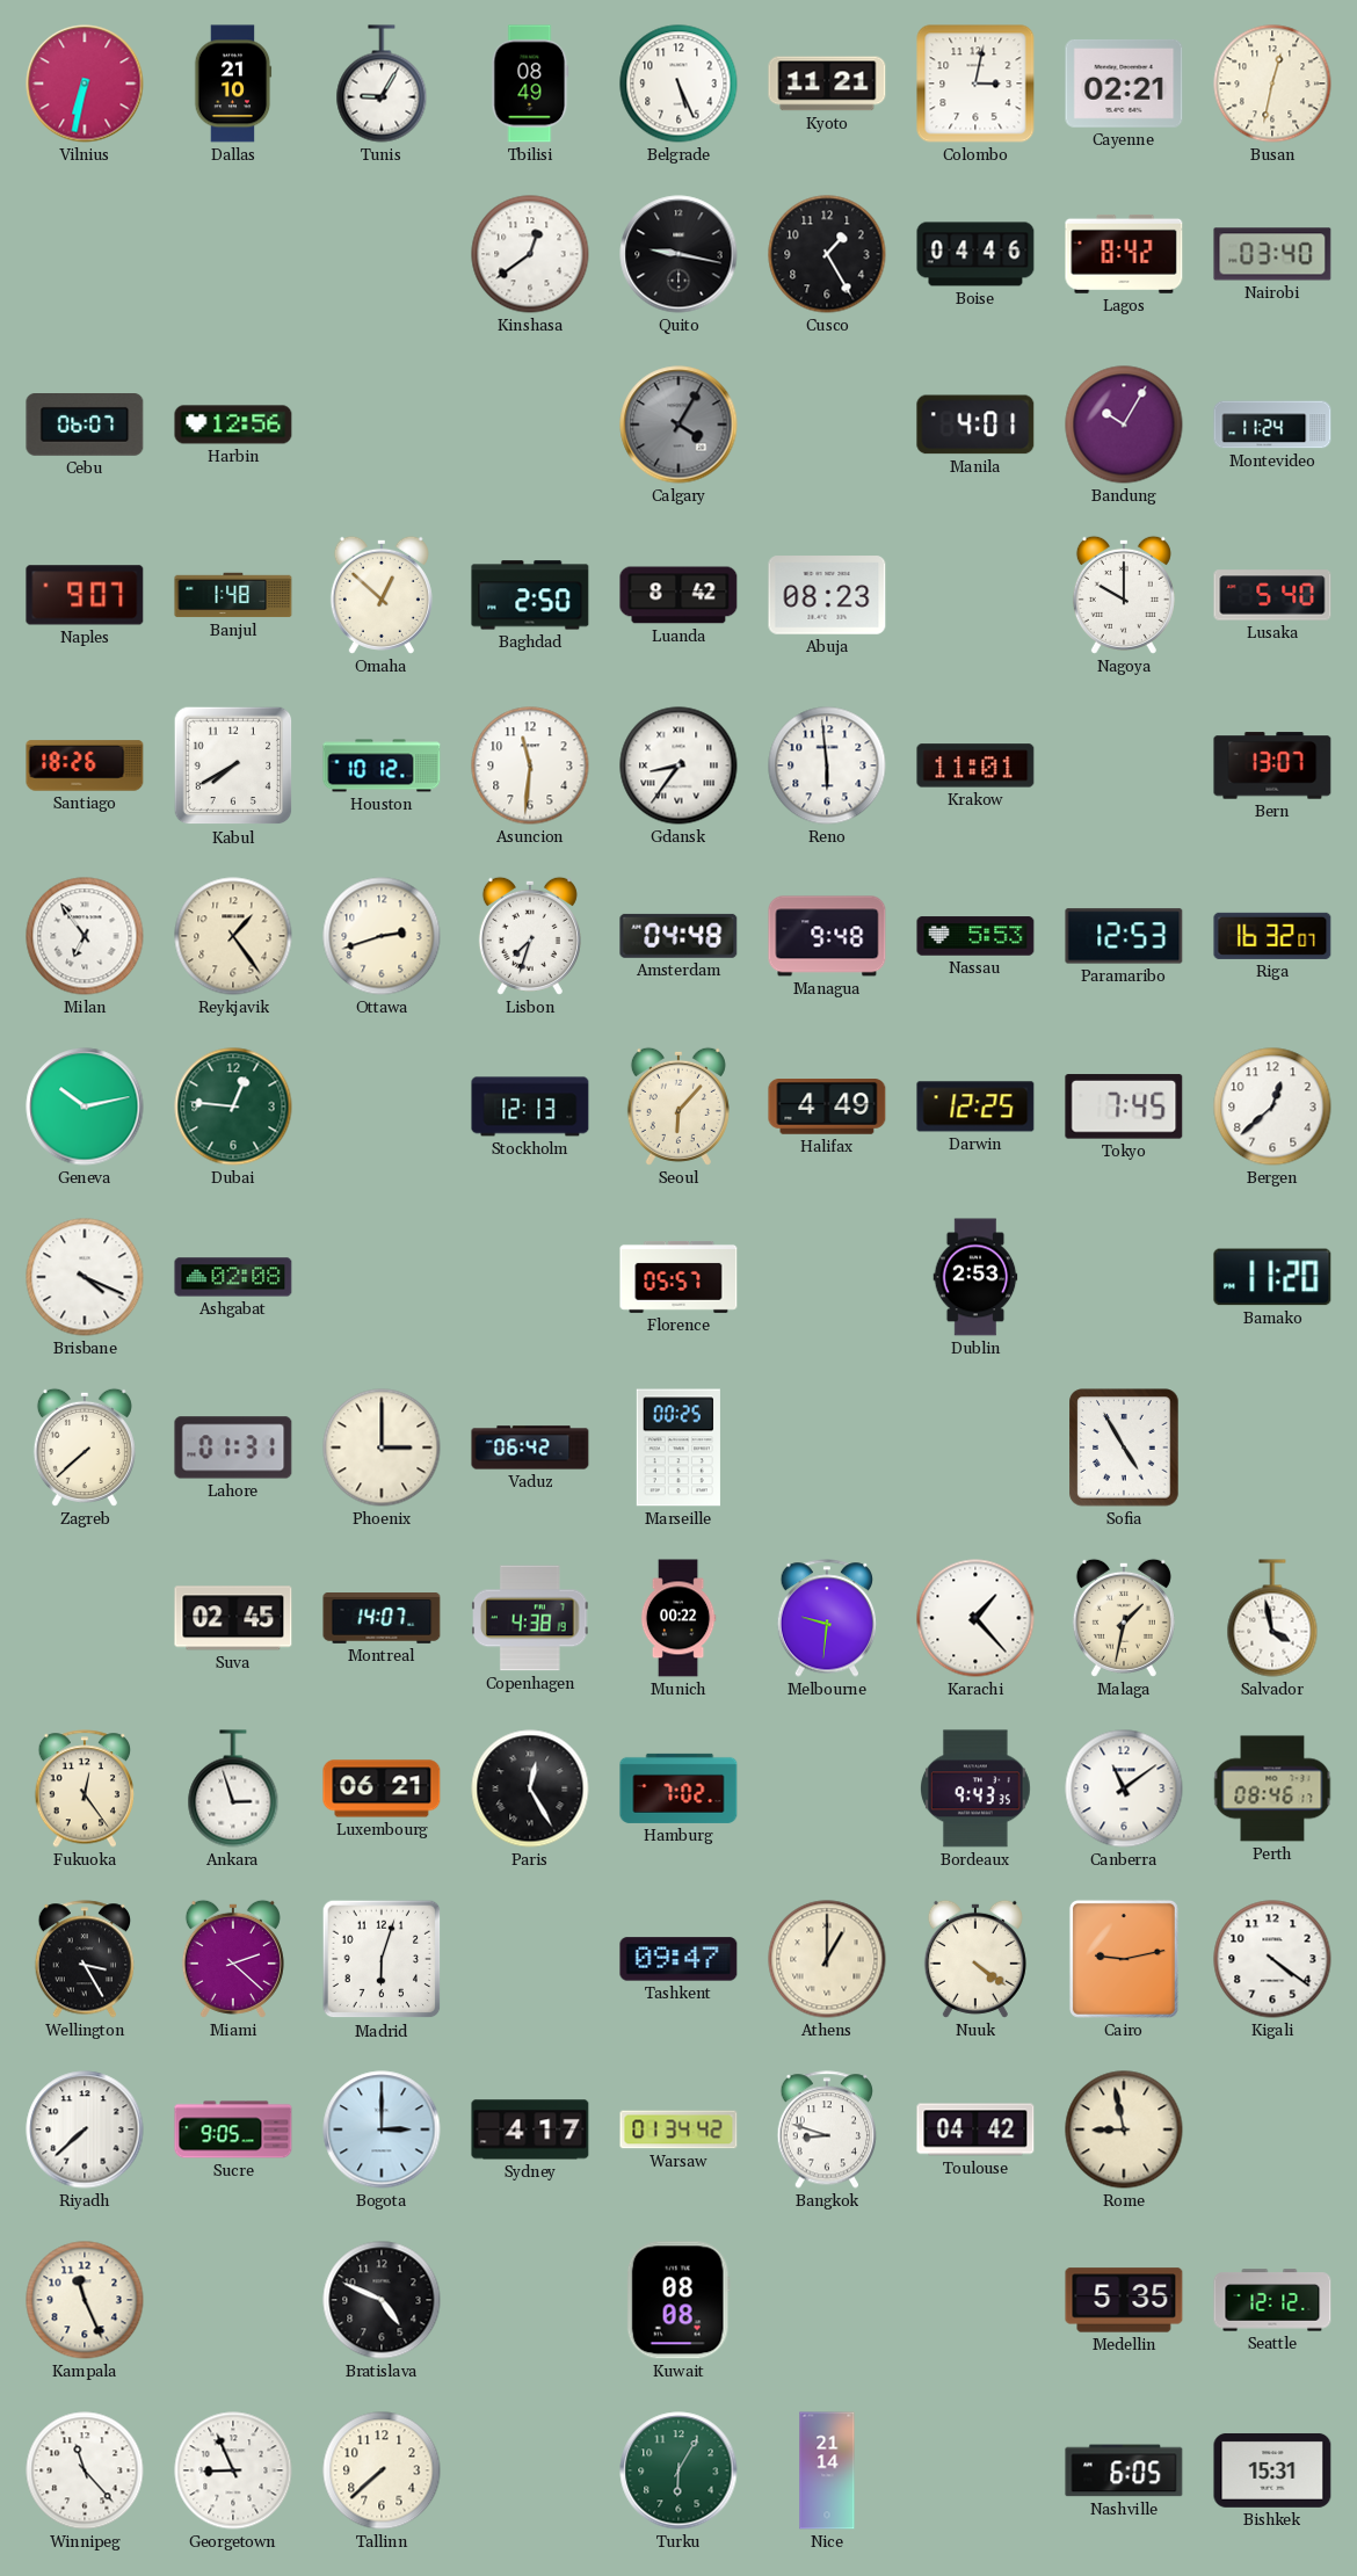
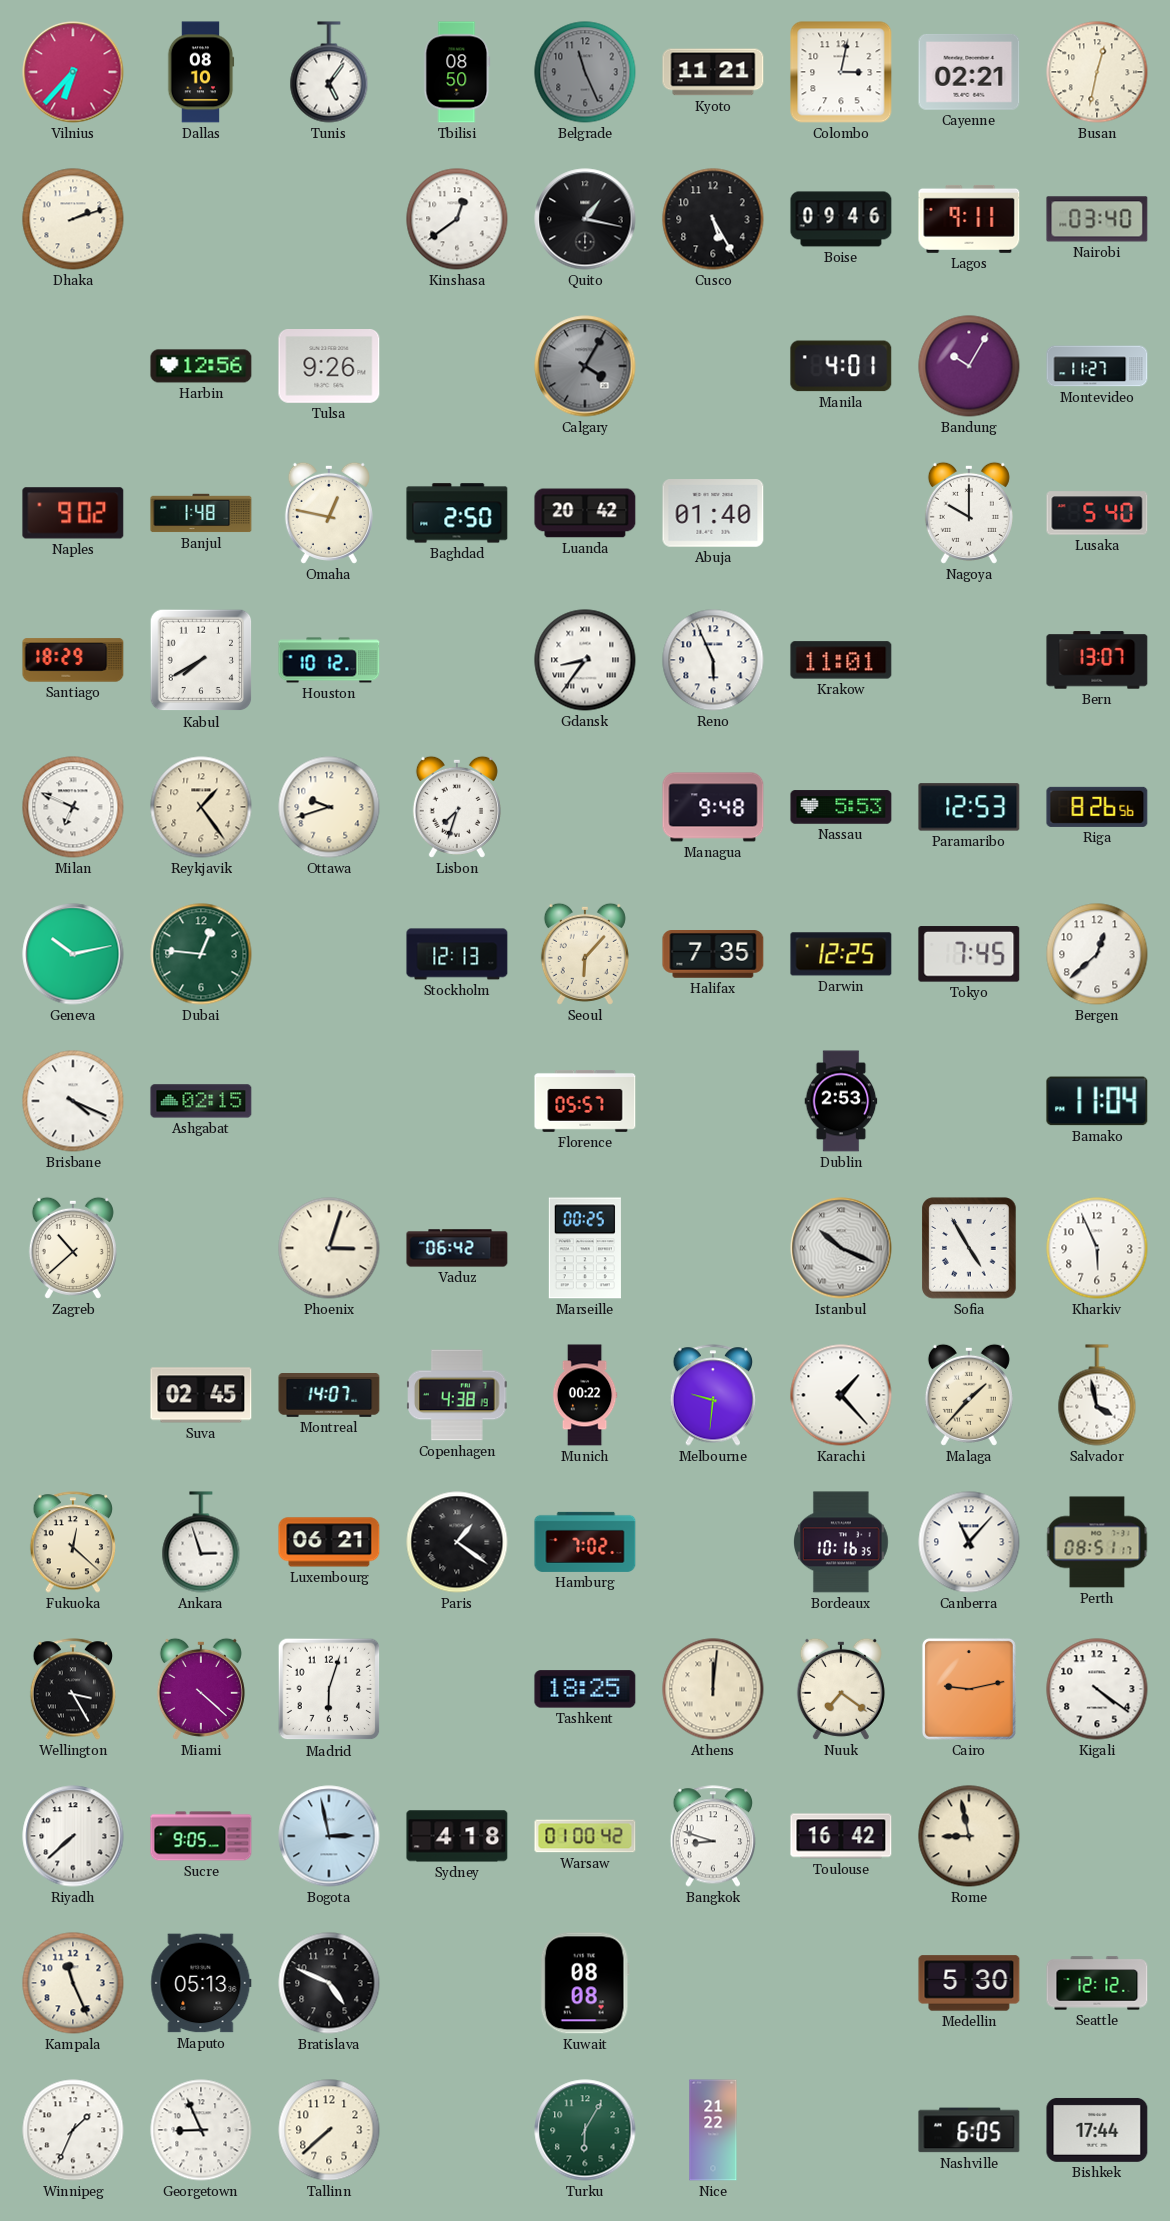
Vilnius: 6:32 -> 6:37 (73, 72)
Dallas: 21:10 -> 08:10 (201, 72)
Tunis: 9:05 -> 5:06 (329, 72)
Tbilisi: 08:49 -> 08:50 (457, 72)
Belgrade: 5:26 -> 11:26 (585, 72)
Belgrade dial: white -> grey (585, 72)
Dhaka: none -> 2:12 (73, 219)
Quito: 9:17 -> 1:17 (585, 219)
Cusco: 1:25 -> 5:25 (713, 219)
Boise: 04:46 -> 09:46 (841, 219)
Lagos: 8:42 -> 9:11 (969, 219)
Cebu: 06:07 -> none (85, 426)
Tulsa: none -> 9:26 (329, 367)
Montevideo: 11:24 -> 11:27 (1097, 366)
Naples: 9:07 -> 9:02 (73, 513)
Omaha: 12:52 -> 12:47 (329, 513)
Luanda: 8:42 -> 20:42 (585, 513)
Abuja: 08:23 -> 01:40 (713, 513)
Santiago: 18:26 -> 18:29 (73, 660)
Asuncion: 11:31 -> none (530, 765)
Reno: 5:59 -> 5:56 (713, 660)
Milan: 6:54 -> 6:49 (73, 807)
Ottawa: 2:42 -> 9:42 (329, 807)
Amsterdam: 04:48 -> none (679, 936)
Riga: 16:32 -> 8:26 (1097, 807)
Halifax: 4:49 -> 7:35 (713, 955)
Ashgabat: 02:08 -> 02:15 (201, 1101)
Bamako: 11:20 -> 11:04 (1097, 1101)
Zagreb: 7:38 -> 10:38 (73, 1248)
Lahore: 01:31 -> none (233, 1447)
Phoenix: 3:00 -> 3:03 (329, 1248)
Istanbul: none -> 10:19 (841, 1248)
Kharkiv: none -> 5:56 (1097, 1248)
Malaga: 1:32 -> 1:37 (969, 1395)
Fukuoka: 12:24 -> 12:22 (73, 1542)
Paris: 12:25 -> 1:21 (457, 1542)
Bordeaux: 9:43 -> 10:16 (842, 1542)
Canberra: 11:09 -> 11:07 (969, 1542)
Perth: 08:46 -> 08:51 (1097, 1542)
Miami: 2:22 -> 4:22 (201, 1689)
Tashkent: 09:47 -> 18:25 (585, 1689)
Athens: 1:00 -> 12:01 (713, 1689)
Nuuk: 4:21 -> 7:21 (841, 1689)
Bogota: 3:00 -> 2:58 (329, 1836)
Sydney: 4:17 -> 4:18 (457, 1836)
Warsaw: 01:34 -> 01:00 (585, 1836)
Toulouse: 04:42 -> 16:42 (841, 1836)
Maputo: none -> 05:13 (201, 1983)
Medellin: 5:35 -> 5:30 (969, 1983)
Winnipeg: 11:23 -> 1:34 (73, 2130)
Nice: 21:14 -> 21:22 (713, 2130)
Bishkek: 15:31 -> 17:44 (1097, 2130)
